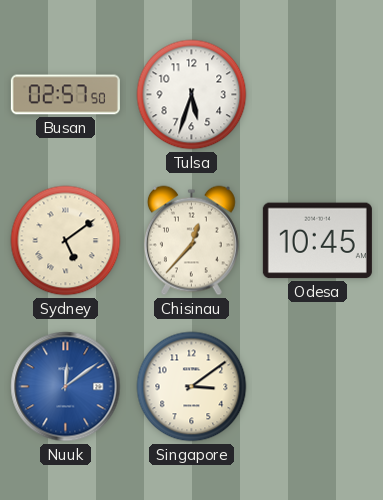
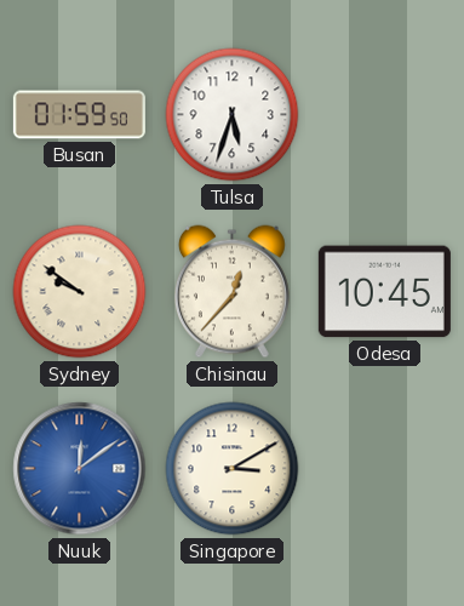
Busan: 02:57 -> 01:59 (79, 115)
Sydney: 5:09 -> 9:51 (80, 292)
Singapore: 3:09 -> 3:10 (233, 469)
